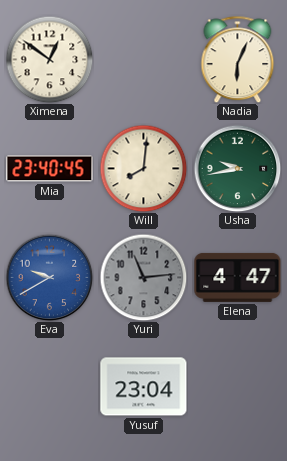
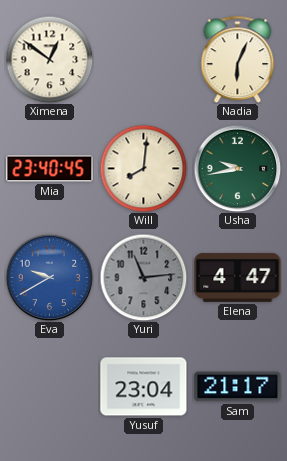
Sam: none -> 21:17 (238, 387)
